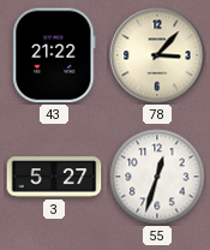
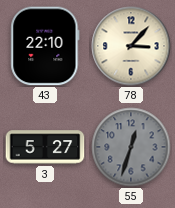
43: 21:22 -> 22:10 (45, 46)
55 dial: white -> grey (131, 147)
